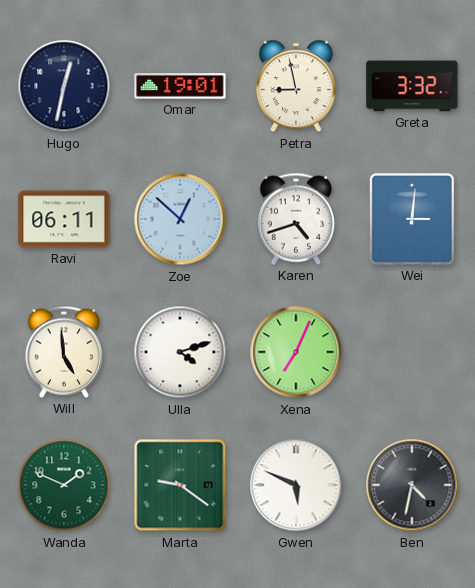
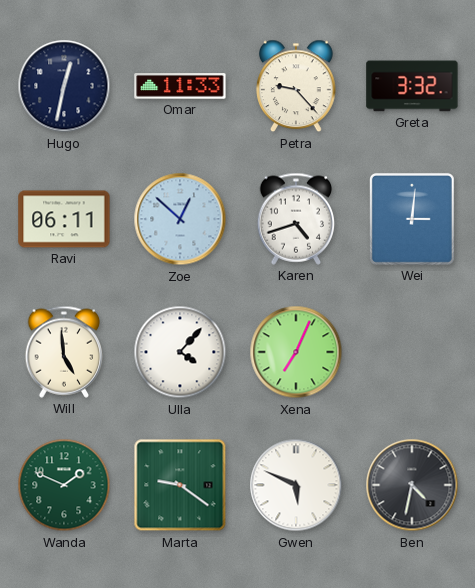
Omar: 19:01 -> 11:33 (180, 86)
Petra: 8:58 -> 9:23 (297, 86)
Ulla: 4:12 -> 4:07 (180, 352)
